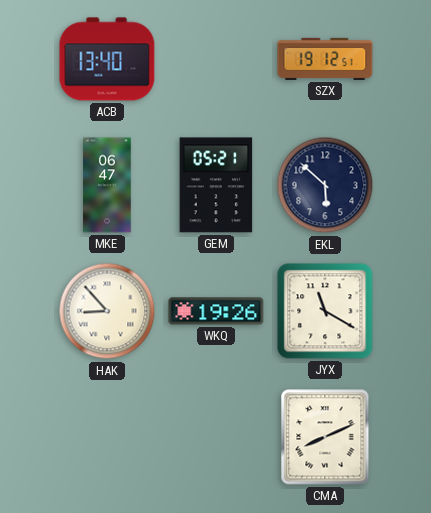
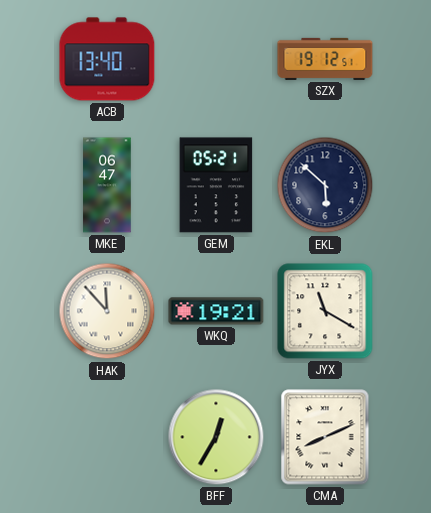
HAK: 8:53 -> 11:53 (107, 311)
WKQ: 19:26 -> 19:21 (216, 311)
BFF: none -> 12:35 (216, 437)
